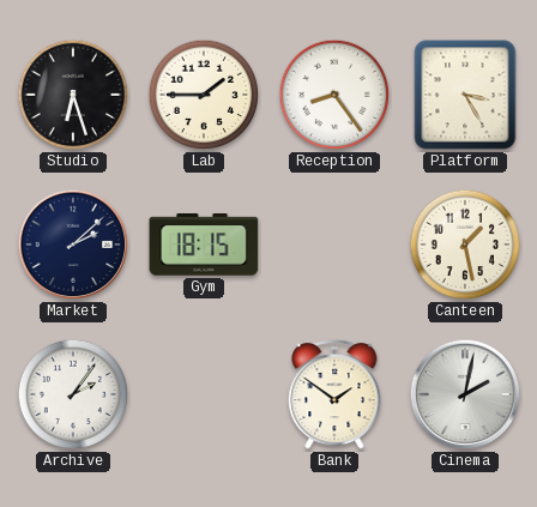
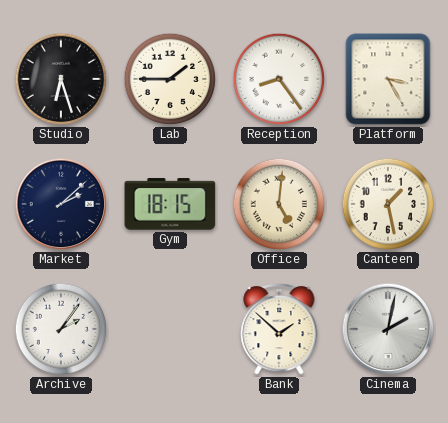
Office: none -> 5:01 (279, 204)
Bank: 1:51 -> 1:52 (279, 329)
